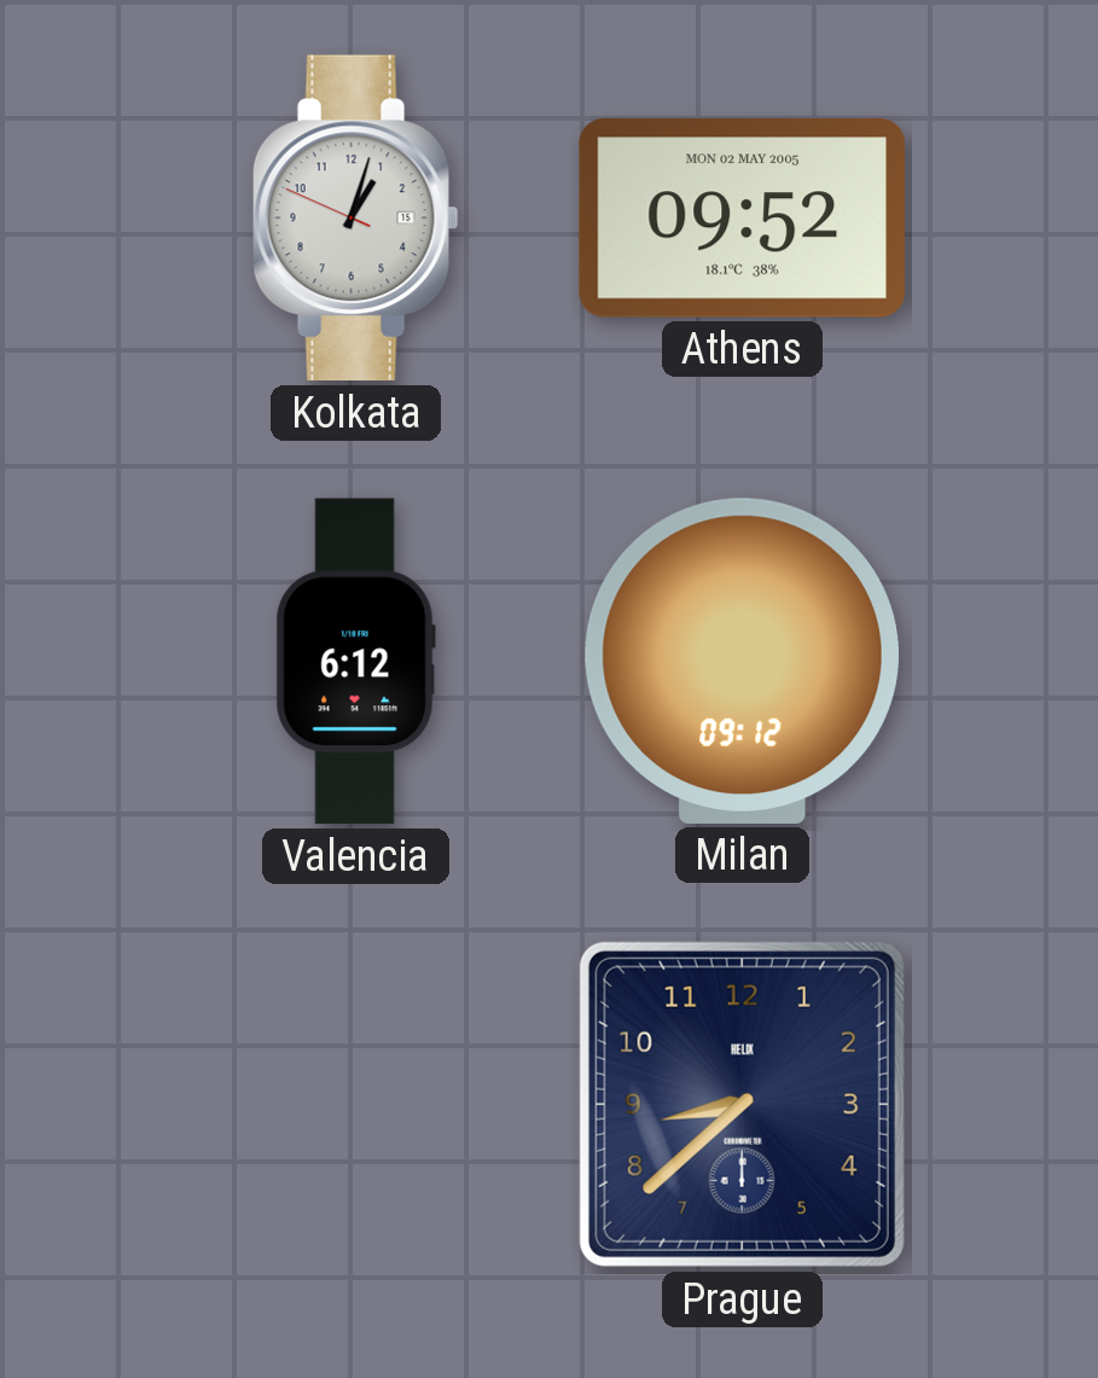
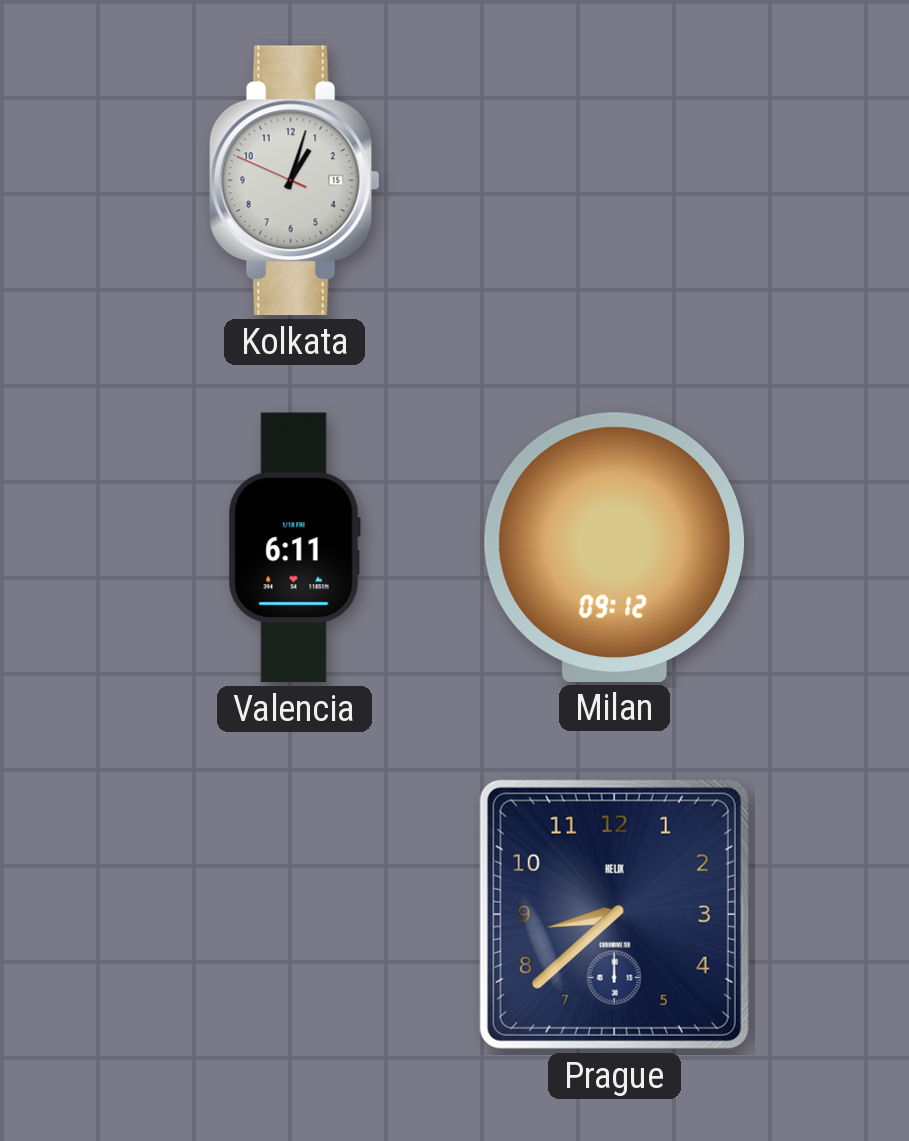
Athens: 09:52 -> none (742, 219)
Valencia: 6:12 -> 6:11 (294, 548)
